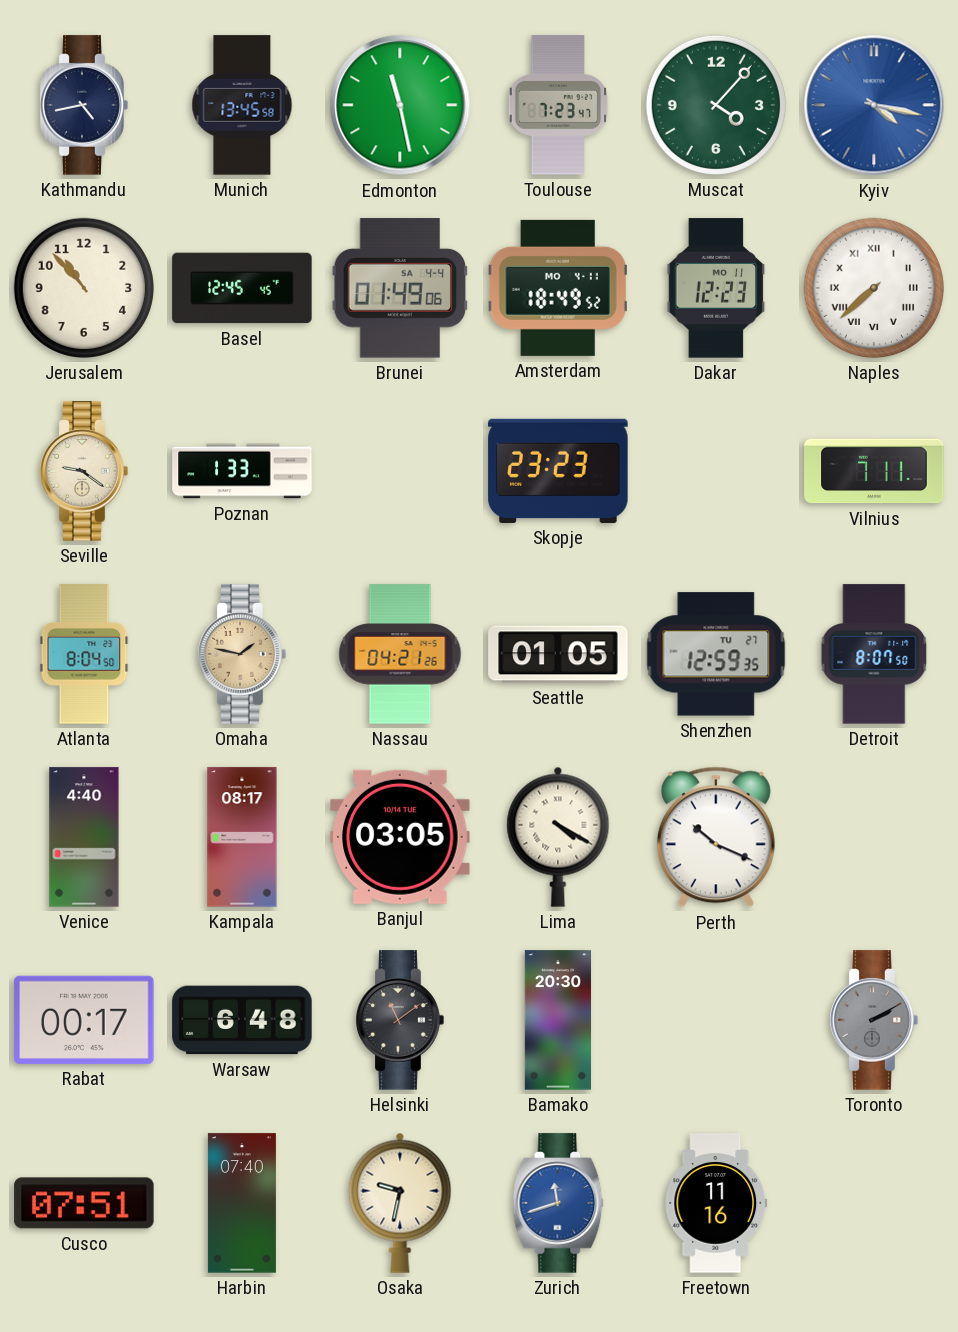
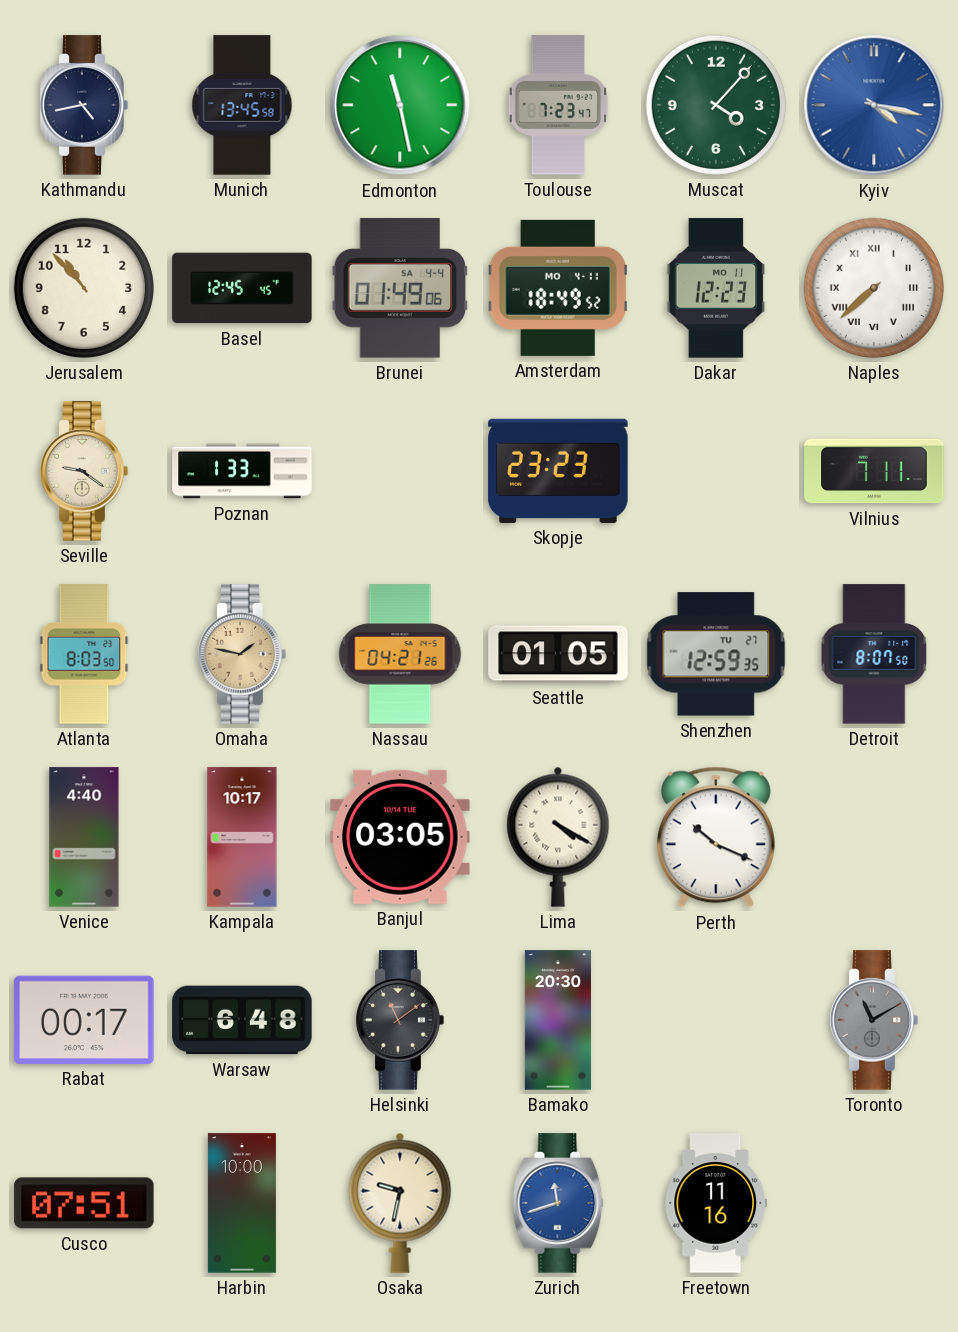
Atlanta: 8:04 -> 8:03 (84, 654)
Kampala: 08:17 -> 10:17 (242, 837)
Toronto: 2:10 -> 11:10 (874, 1020)
Harbin: 07:40 -> 10:00 (242, 1203)
